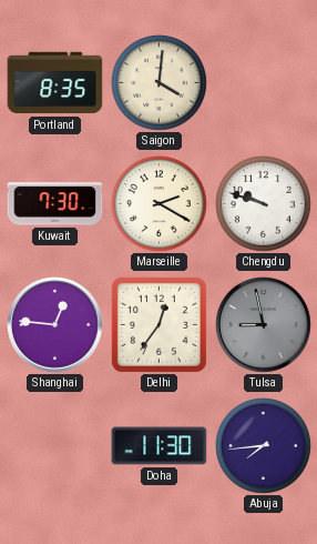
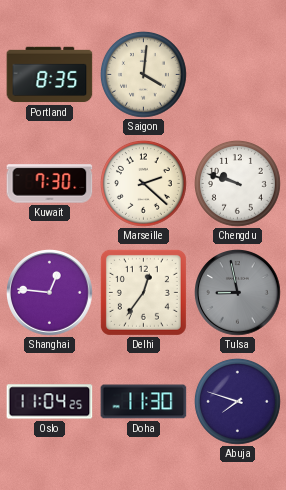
Marseille: 2:20 -> 2:22 (143, 183)
Oslo: none -> 11:04 (50, 402)
Abuja: 7:44 -> 7:48 (237, 401)
